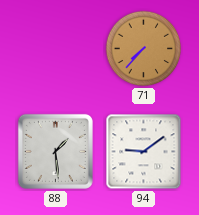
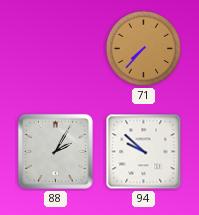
88: 1:29 -> 2:05 (55, 151)
94: 9:09 -> 9:52 (144, 152)
